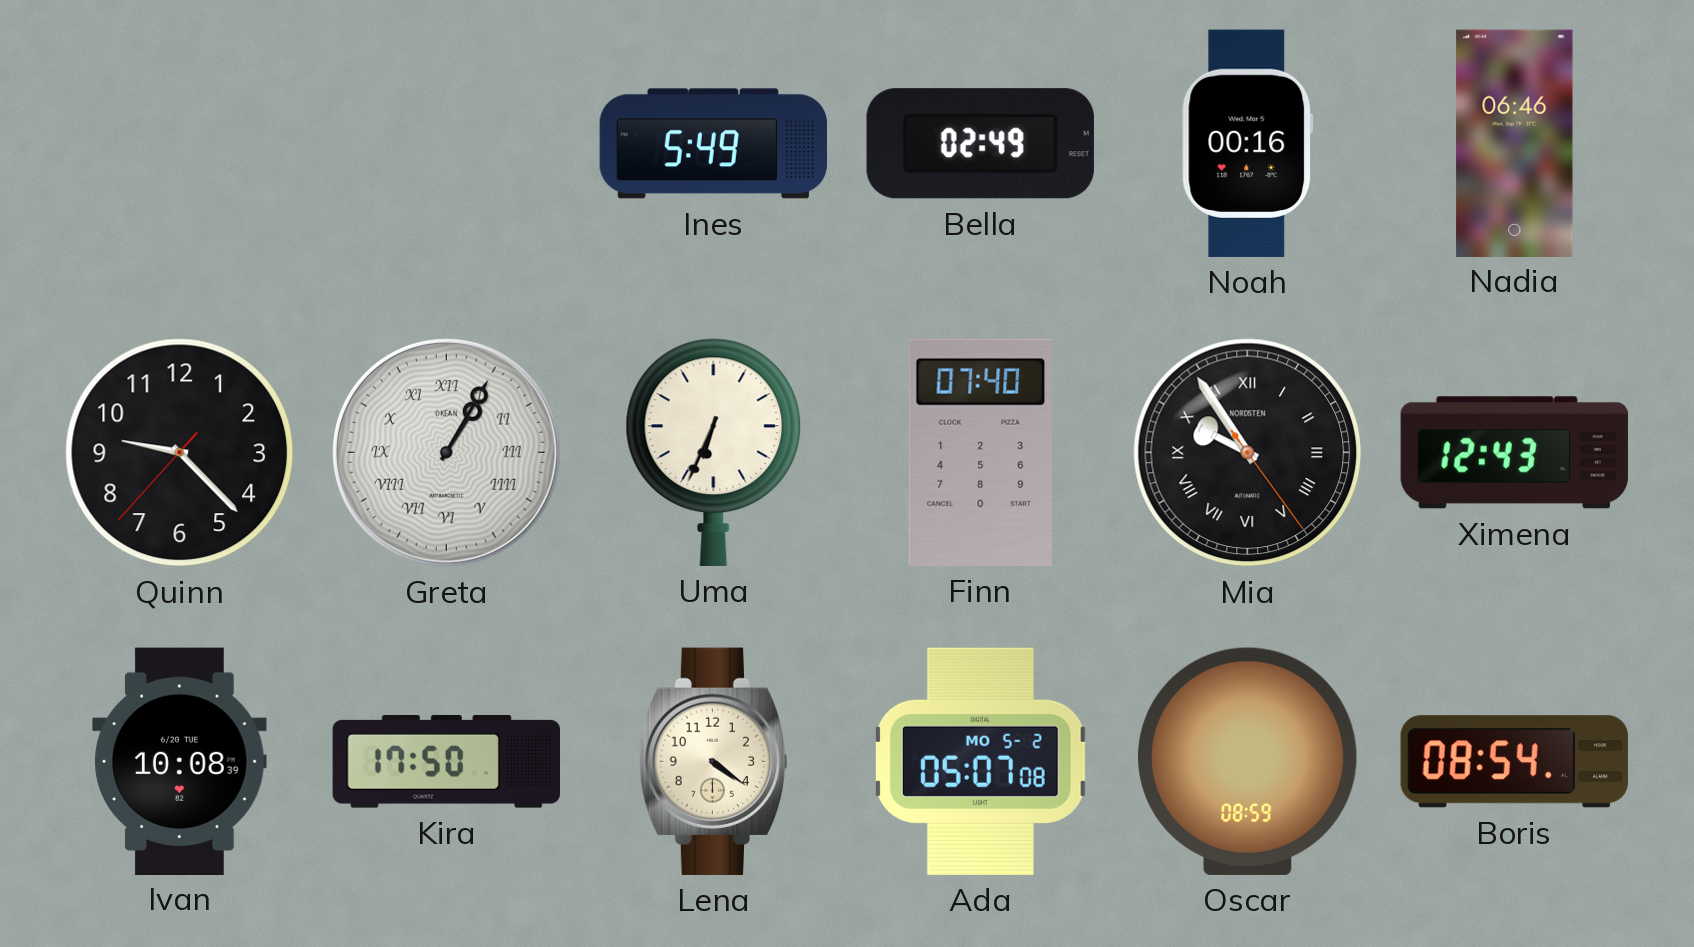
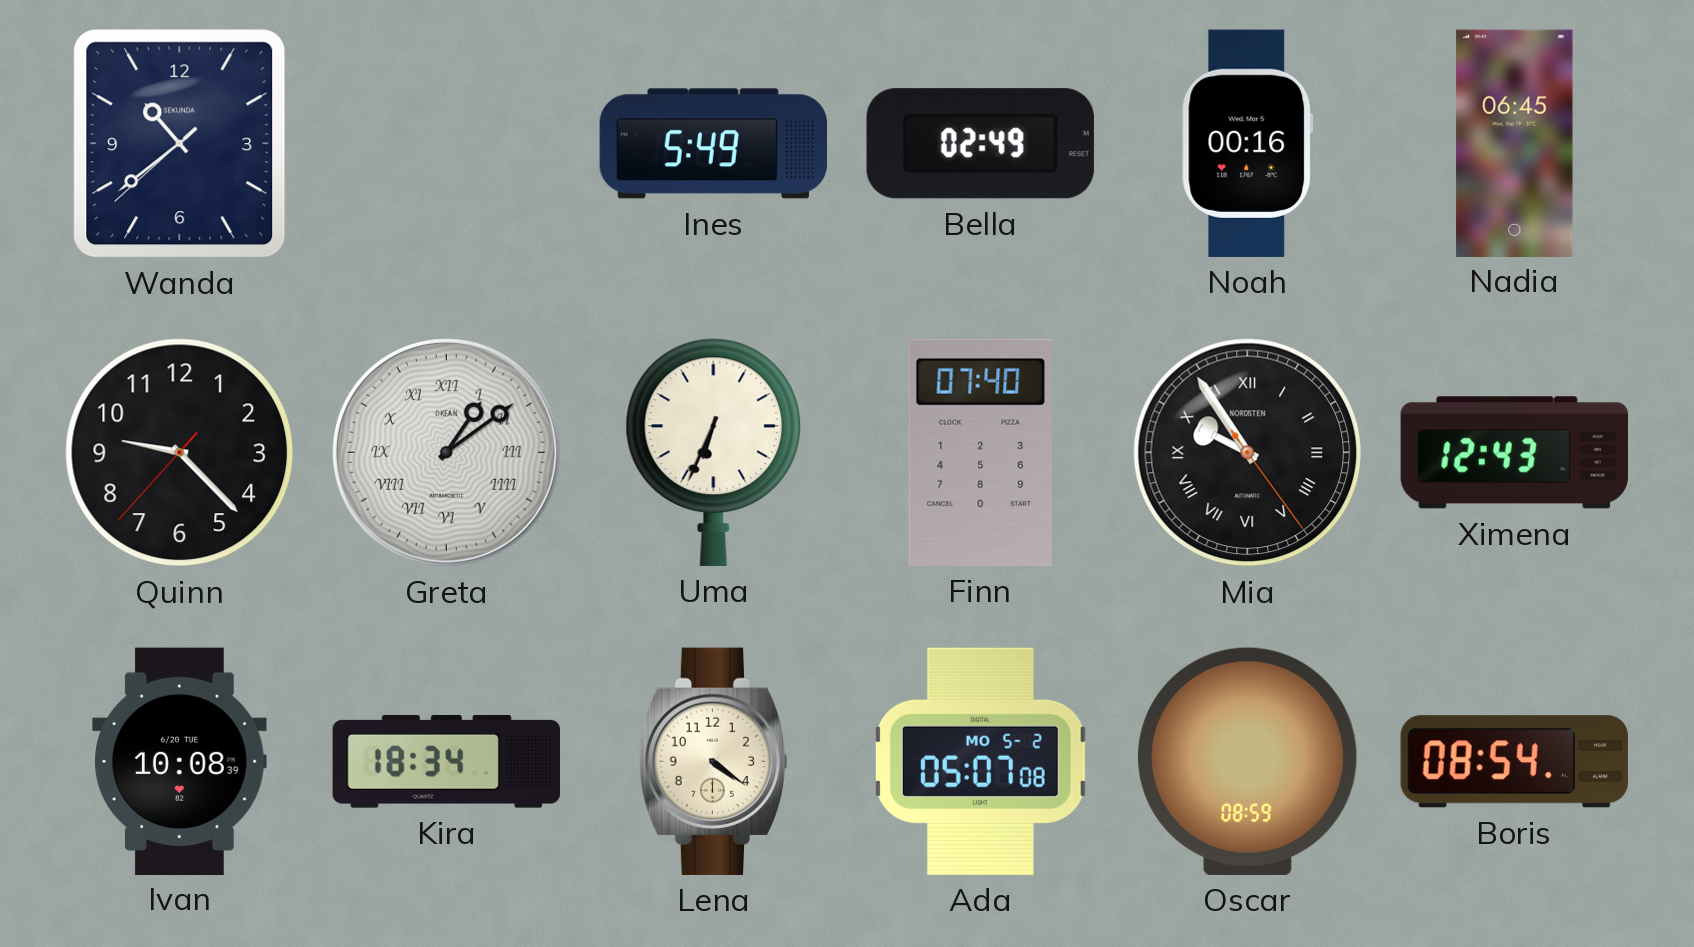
Wanda: none -> 10:38 (180, 144)
Nadia: 06:46 -> 06:45 (1515, 143)
Greta: 1:05 -> 1:09 (446, 452)
Kira: 17:50 -> 18:34 (446, 761)
